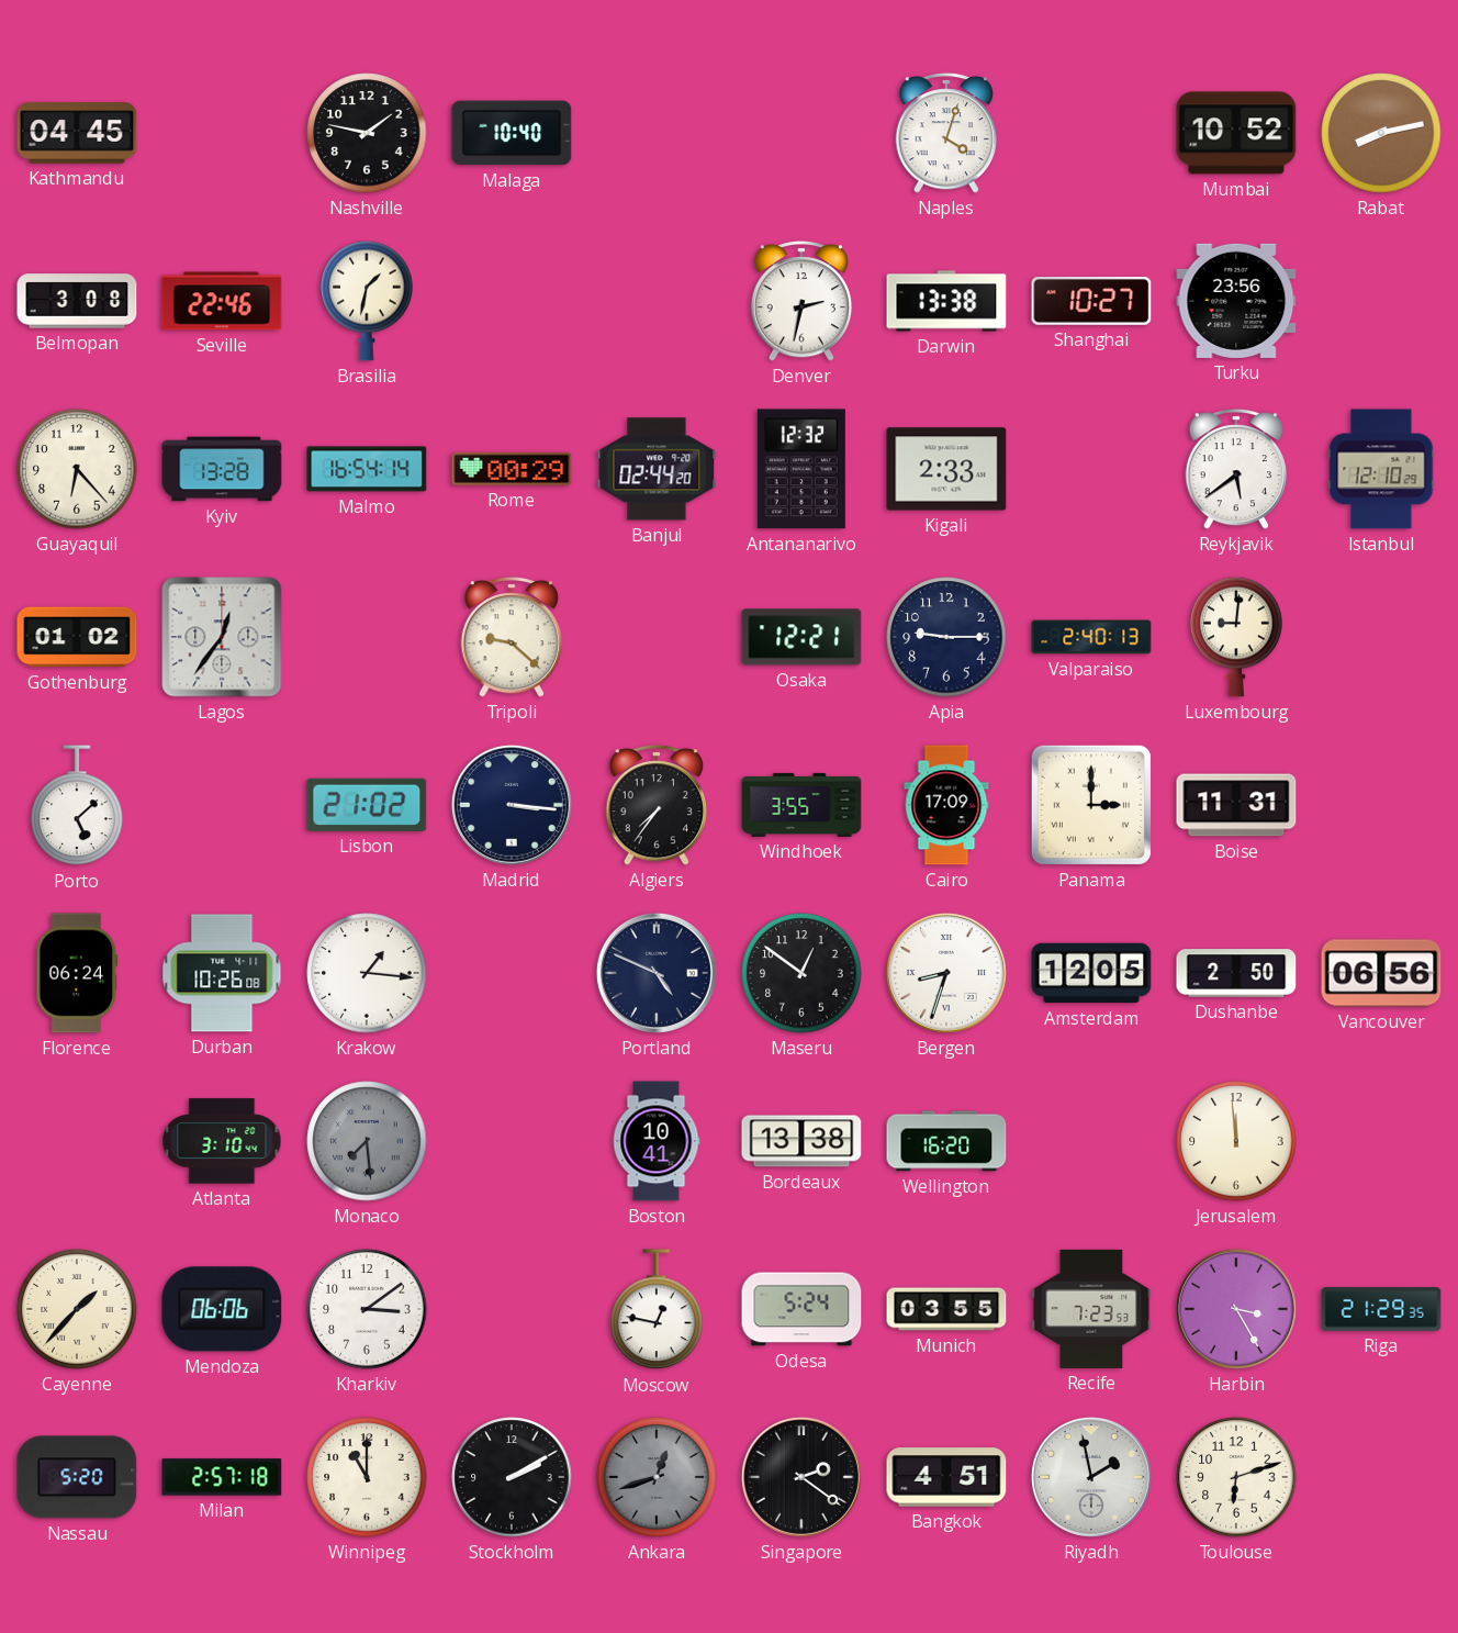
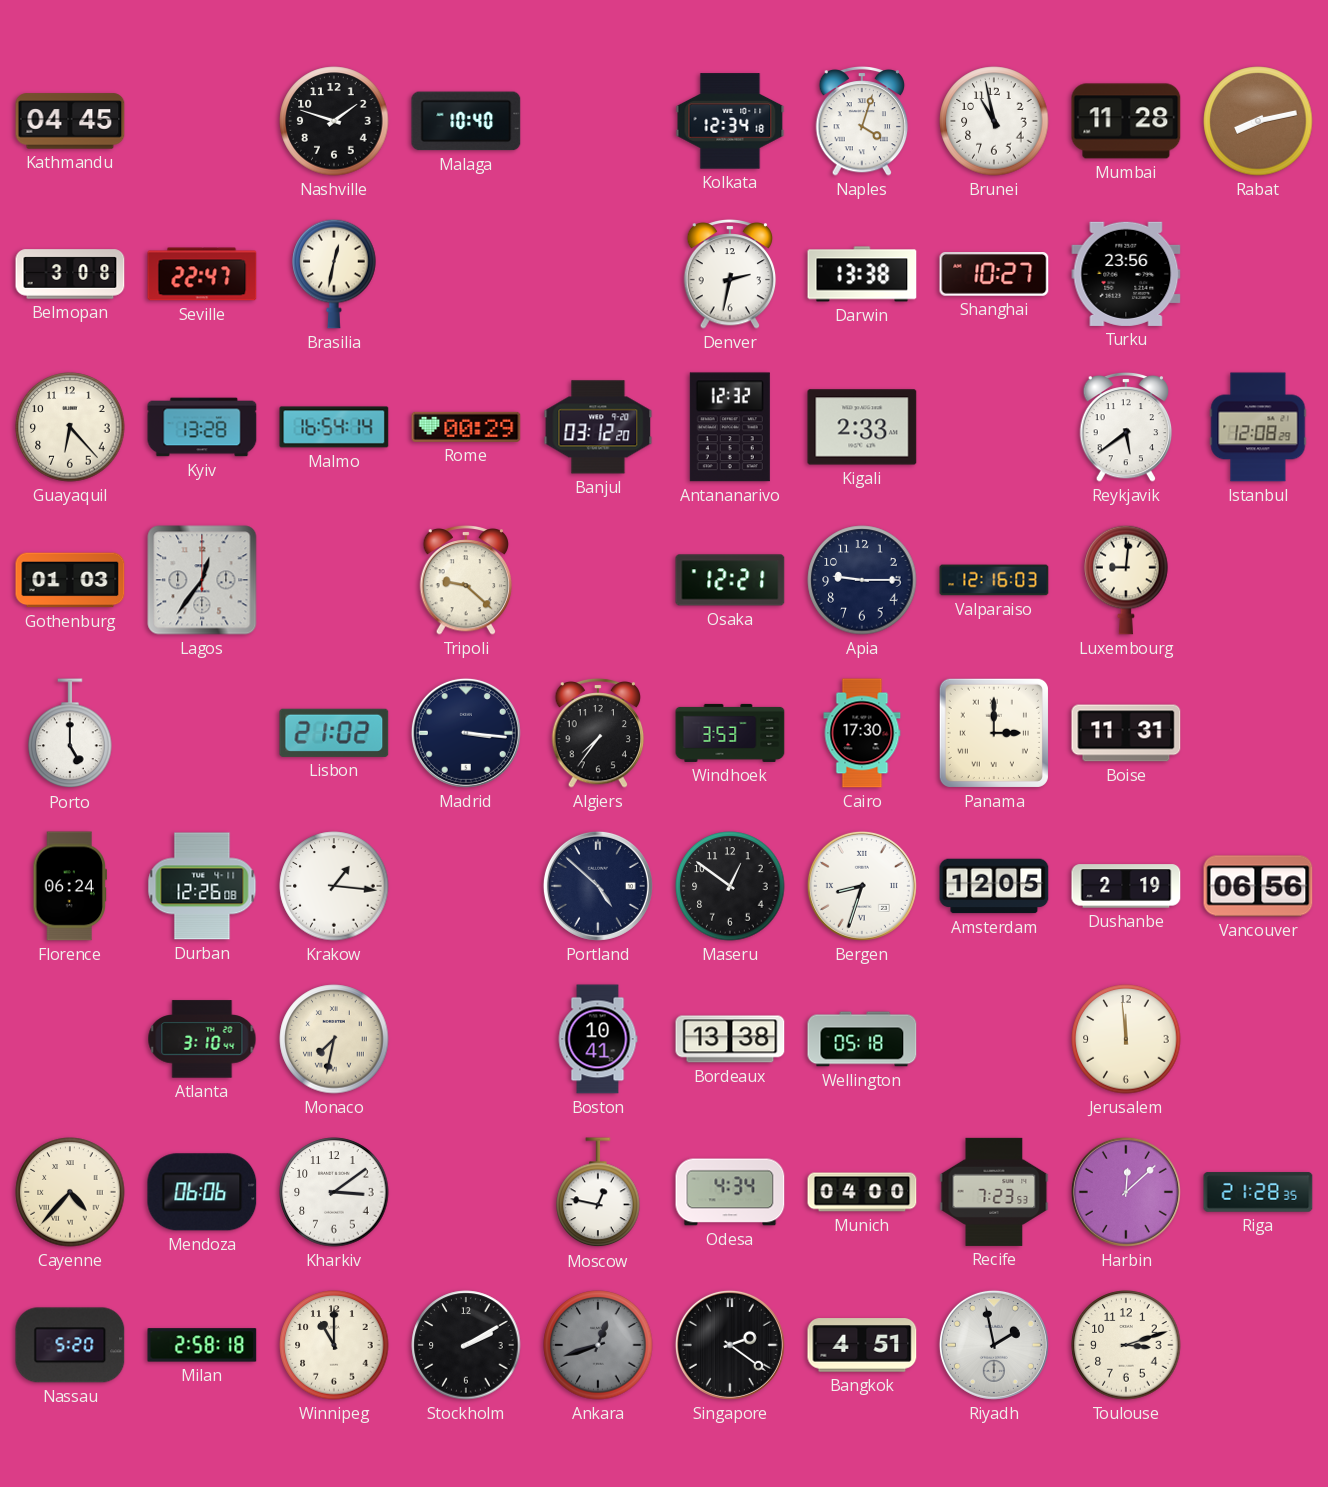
Nashville: 1:47 -> 1:48 (334, 121)
Kolkata: none -> 12:34 (730, 121)
Brunei: none -> 10:58 (994, 121)
Mumbai: 10:52 -> 11:28 (1126, 121)
Seville: 22:46 -> 22:47 (202, 274)
Brasilia: 1:32 -> 12:32 (334, 274)
Banjul: 02:44 -> 03:12 (598, 427)
Istanbul: 12:10 -> 12:08 (1258, 427)
Gothenburg: 01:02 -> 01:03 (70, 580)
Valparaiso: 2:40 -> 12:16 (994, 580)
Porto: 5:08 -> 5:00 (70, 734)
Windhoek: 3:55 -> 3:53 (730, 733)
Cairo: 17:09 -> 17:30 (862, 733)
Durban: 10:26 -> 12:26 (202, 886)
Portland: 4:49 -> 4:52 (598, 886)
Dushanbe: 2:50 -> 2:19 (1126, 886)
Monaco: 7:29 -> 7:32 (334, 1039)
Monaco dial: grey -> cream (334, 1039)
Wellington: 16:20 -> 05:18 (862, 1039)
Cayenne: 1:37 -> 4:37 (70, 1192)
Odesa: 5:24 -> 4:34 (730, 1192)
Munich: 03:55 -> 04:00 (862, 1192)
Harbin: 3:25 -> 12:08 (1126, 1192)
Riga: 21:29 -> 21:28 (1258, 1192)
Milan: 2:57 -> 2:58 (202, 1345)
Toulouse: 6:12 -> 3:12 (1126, 1345)
